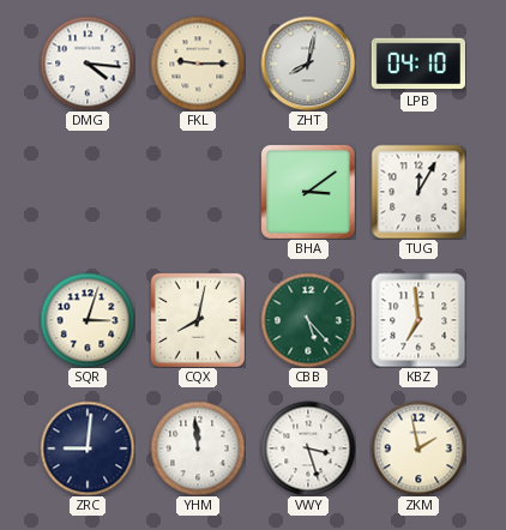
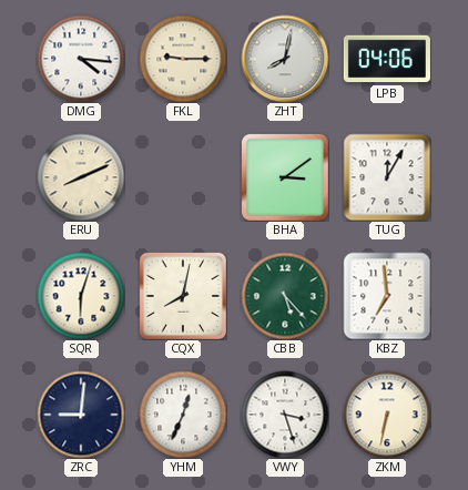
LPB: 04:10 -> 04:06 (387, 59)
ERU: none -> 8:11 (81, 177)
SQR: 3:03 -> 6:03 (81, 296)
YHM: 11:59 -> 12:34 (183, 415)
ZKM: 1:58 -> 6:32 (387, 415)
